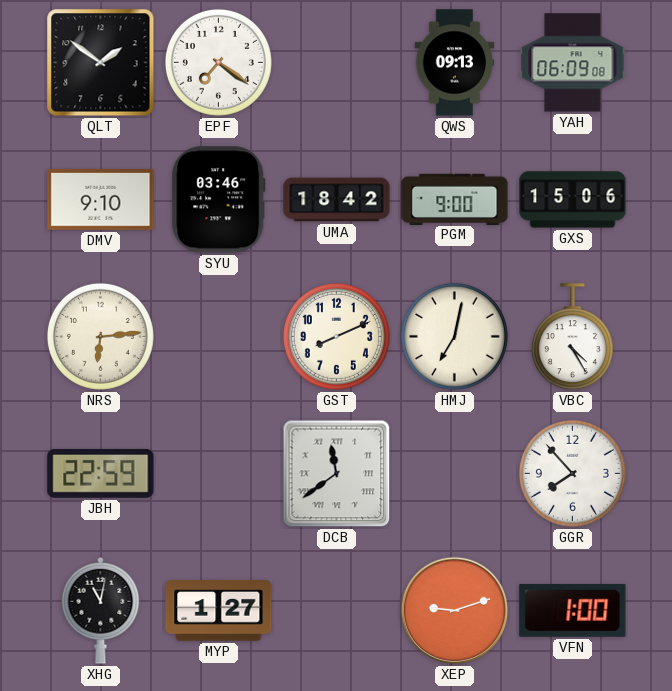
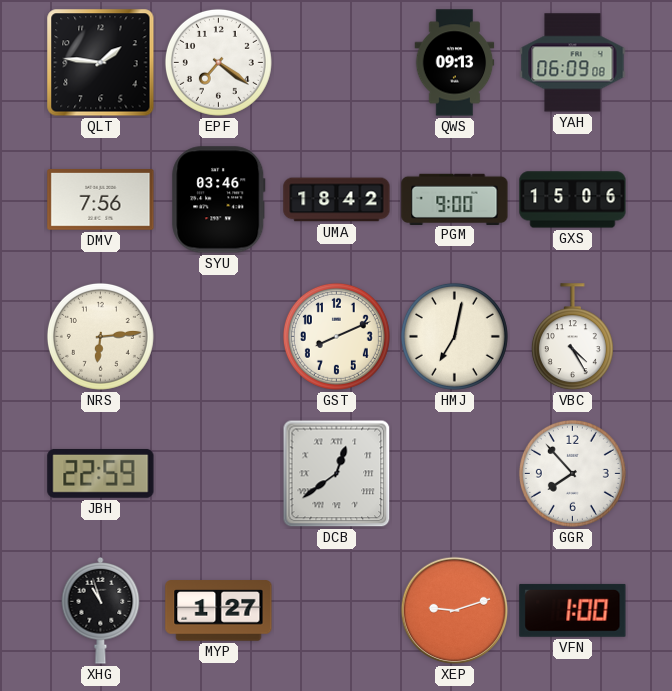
QLT: 1:51 -> 1:46 (101, 63)
DMV: 9:10 -> 7:56 (101, 200)
DCB: 11:39 -> 12:39 (337, 474)
XHG: 11:02 -> 10:57 (101, 611)
